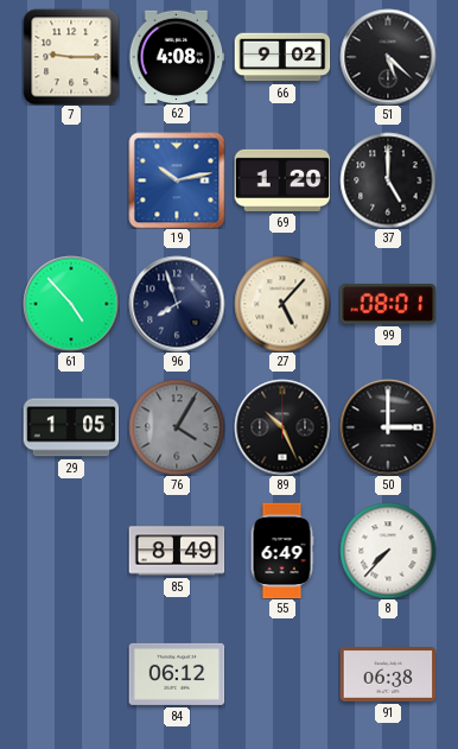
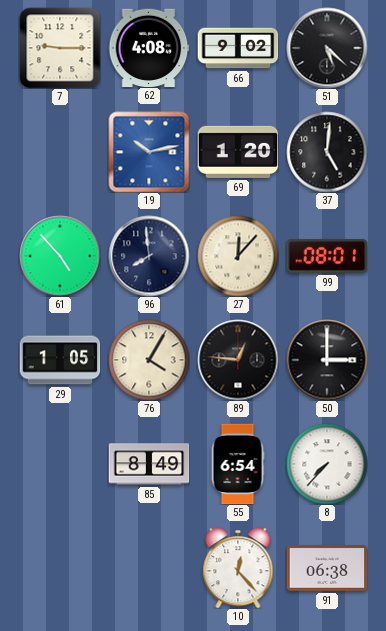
37: 5:00 -> 5:01 (327, 152)
96: 7:57 -> 7:59 (149, 256)
27: 5:07 -> 12:07 (238, 256)
76 dial: grey -> cream (149, 360)
89: 10:26 -> 12:46 (238, 360)
55: 6:49 -> 6:54 (238, 464)
84: 06:12 -> none (177, 674)
10: none -> 12:23 (238, 568)
